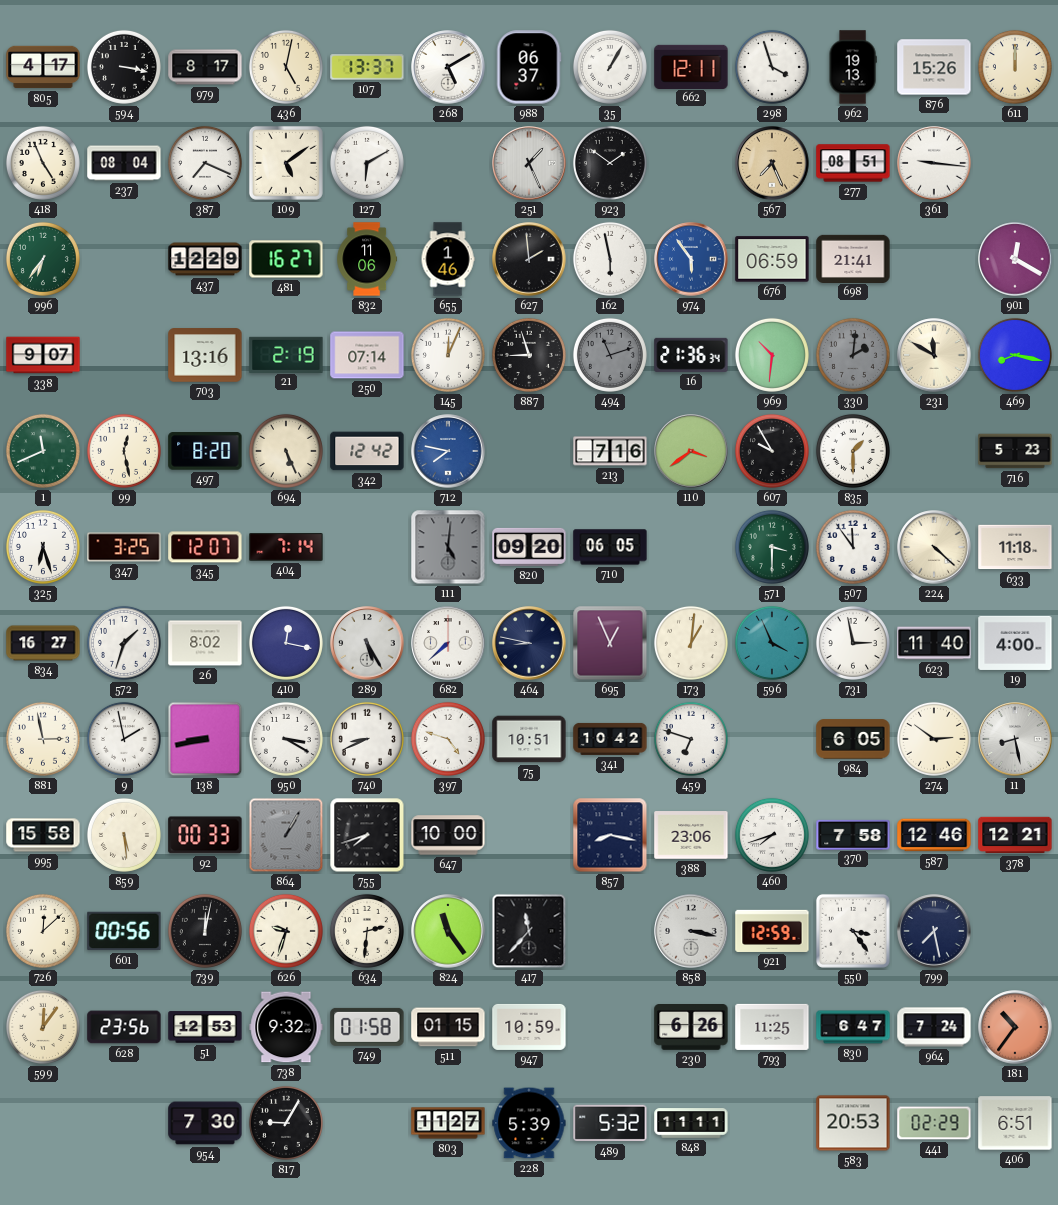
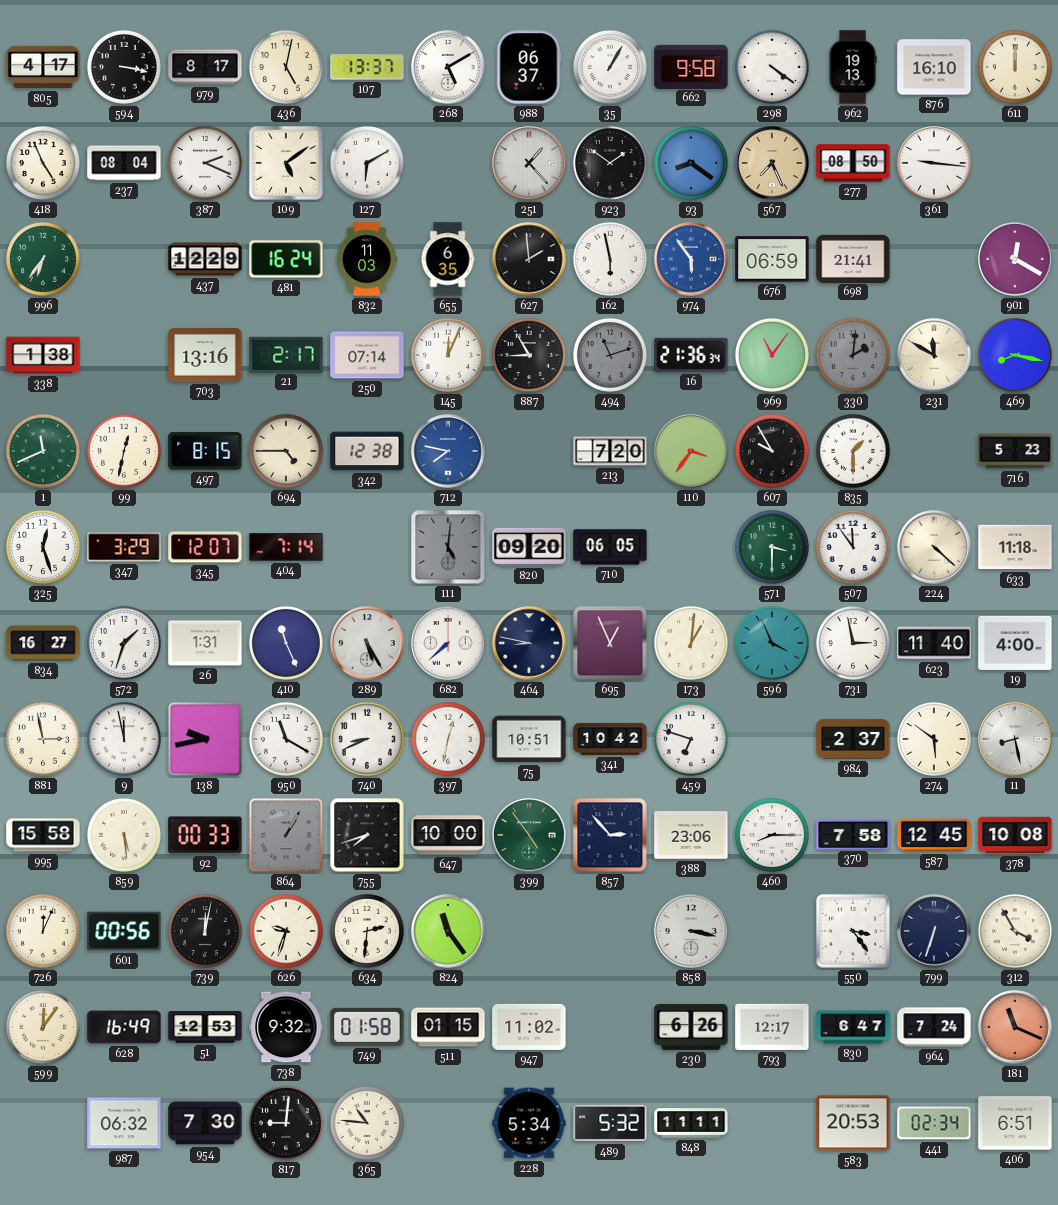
662: 12:11 -> 9:58 (691, 66)
298: 3:57 -> 4:21 (772, 67)
876: 15:26 -> 16:10 (934, 67)
387: 7:19 -> 2:19 (205, 163)
251: 1:26 -> 1:23 (529, 163)
93: none -> 8:21 (691, 163)
277: 08:51 -> 08:50 (853, 163)
481: 16:27 -> 16:24 (286, 259)
832: 11:06 -> 11:03 (367, 259)
655: 1:46 -> 6:35 (448, 259)
338: 9:07 -> 1:38 (43, 355)
21: 2:19 -> 2:17 (286, 354)
887: 8:57 -> 8:55 (529, 355)
969: 10:31 -> 11:06 (772, 355)
99: 12:28 -> 12:32 (124, 451)
497: 8:20 -> 8:15 (205, 451)
694: 5:26 -> 4:45 (286, 451)
342: 12:42 -> 12:38 (367, 451)
213: 7:16 -> 7:20 (610, 451)
110: 3:39 -> 3:36 (691, 451)
325: 6:27 -> 12:27 (43, 547)
347: 3:25 -> 3:29 (124, 547)
26: 8:02 -> 1:31 (205, 643)
410: 12:17 -> 11:26 (286, 643)
9: 1:58 -> 11:58 (124, 739)
138: 8:43 -> 9:43 (205, 739)
950: 3:20 -> 11:20 (286, 739)
397: 4:48 -> 12:32 (448, 739)
984: 6:05 -> 2:37 (853, 739)
274: 2:51 -> 5:51 (934, 739)
399: none -> 4:54 (529, 835)
857: 8:17 -> 2:53 (610, 835)
460: 7:42 -> 8:15 (772, 835)
587: 12:46 -> 12:45 (934, 835)
378: 12:21 -> 10:08 (1015, 835)
726: 12:08 -> 12:04 (43, 931)
417: 11:37 -> none (529, 931)
921: 12:59 -> none (772, 931)
799: 7:28 -> 6:33 (934, 931)
312: none -> 3:55 (1015, 931)
628: 23:56 -> 16:49 (124, 1027)
947: 10:59 -> 11:02 (529, 1027)
793: 11:25 -> 12:17 (772, 1027)
181: 10:36 -> 11:19 (1015, 1027)
987: none -> 06:32 (124, 1123)
817: 9:05 -> 9:01 (286, 1123)
365: none -> 10:46 (367, 1123)
803: 11:27 -> none (448, 1123)
228: 5:39 -> 5:34 (529, 1123)
441: 02:29 -> 02:34 (934, 1123)
